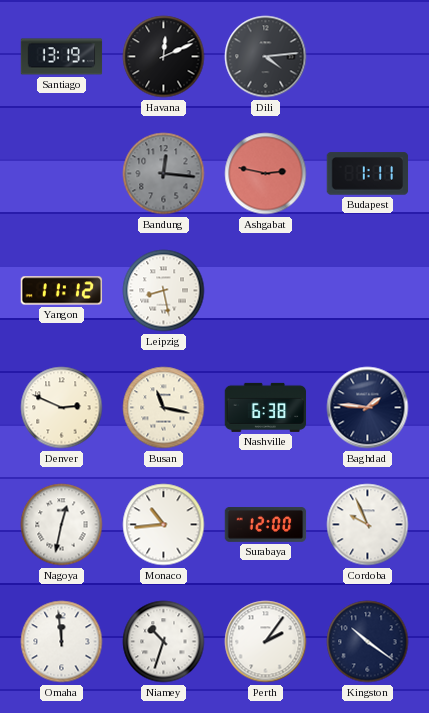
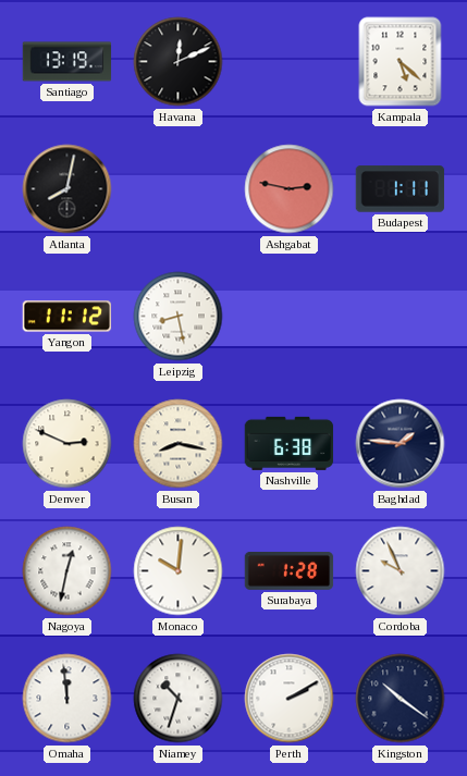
Dili: 4:14 -> none (266, 57)
Kampala: none -> 5:22 (401, 62)
Atlanta: none -> 8:02 (67, 189)
Bandung: 12:16 -> none (164, 174)
Busan: 11:17 -> 8:17 (179, 444)
Monaco: 10:44 -> 10:01 (179, 571)
Surabaya: 12:00 -> 1:28 (290, 571)
Perth: 2:06 -> 2:10 (290, 699)
